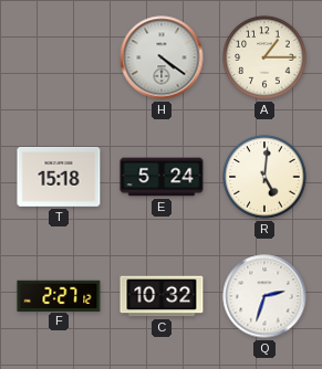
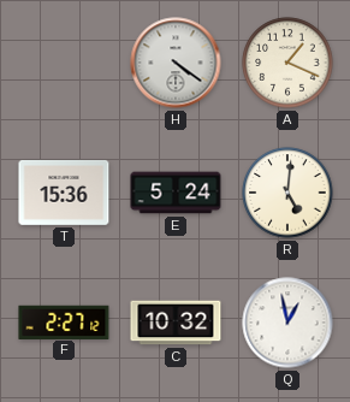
A: 1:15 -> 1:19 (287, 63)
T: 15:18 -> 15:36 (64, 193)
Q: 2:33 -> 12:58 (287, 323)
